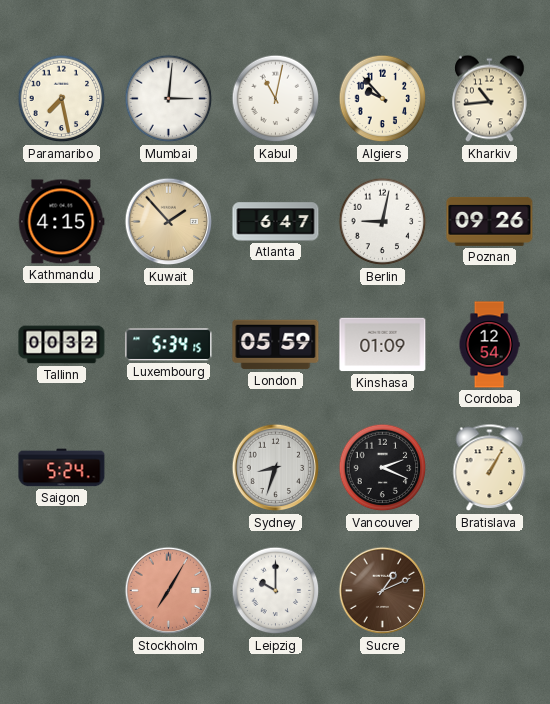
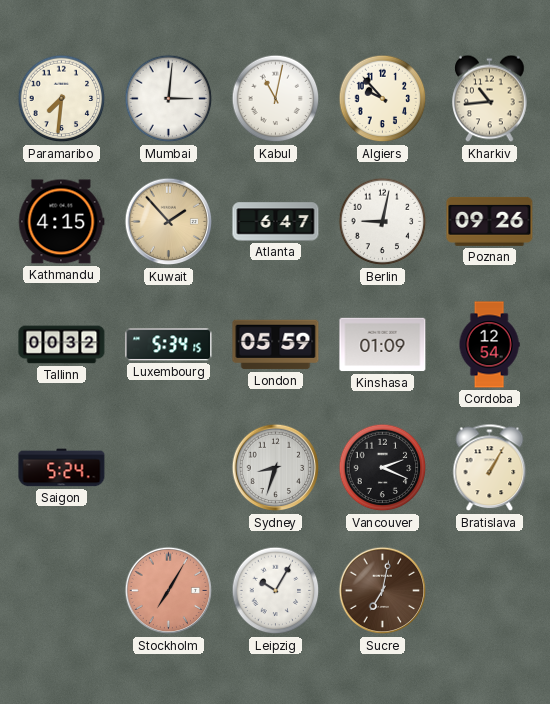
Paramaribo: 7:28 -> 7:31 (62, 99)
Leipzig: 10:00 -> 10:05 (276, 591)
Sucre: 1:11 -> 7:02 (383, 591)
